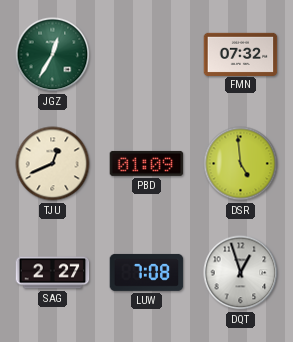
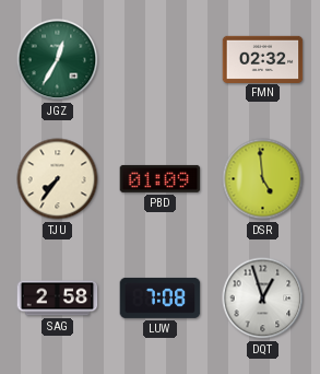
FMN: 07:32 -> 02:32 (263, 59)
TJU: 12:41 -> 7:36 (58, 179)
SAG: 2:27 -> 2:58 (58, 299)
